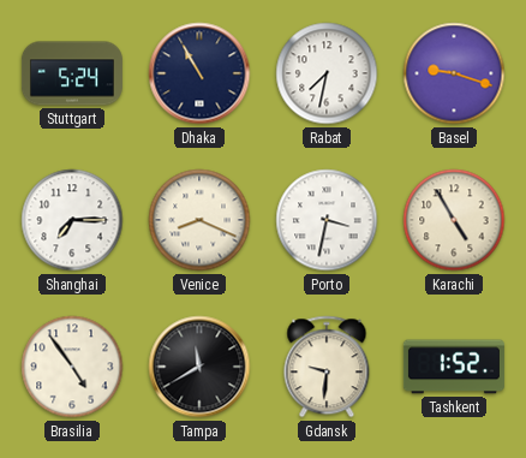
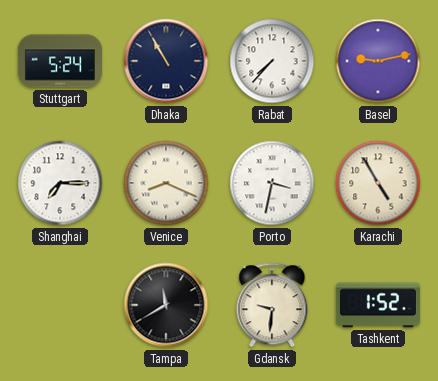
Rabat: 7:32 -> 7:37 (272, 61)
Basel: 9:18 -> 9:13 (378, 61)
Brasilia: 4:54 -> none (72, 367)
